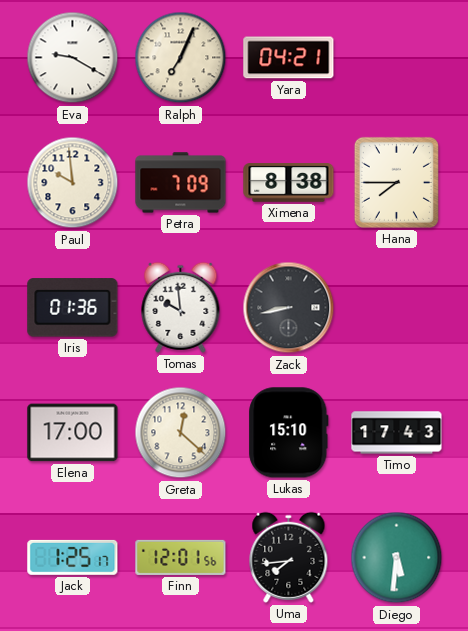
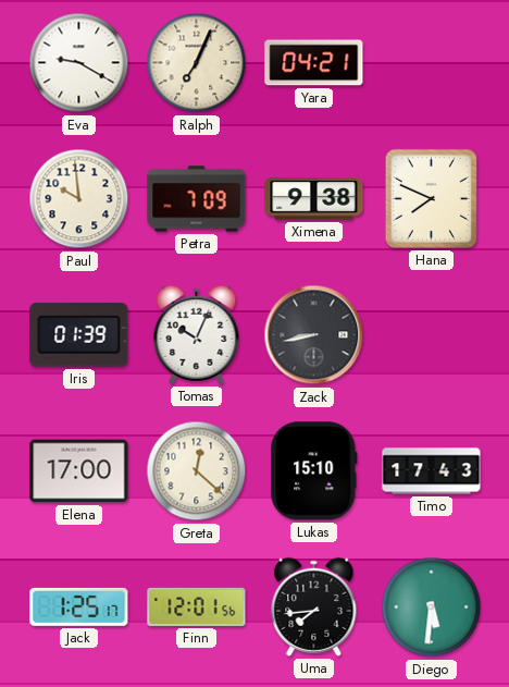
Ximena: 8:38 -> 9:38 (314, 199)
Hana: 7:45 -> 7:49 (431, 198)
Iris: 01:36 -> 01:39 (79, 335)
Tomas: 9:59 -> 10:04 (197, 334)
